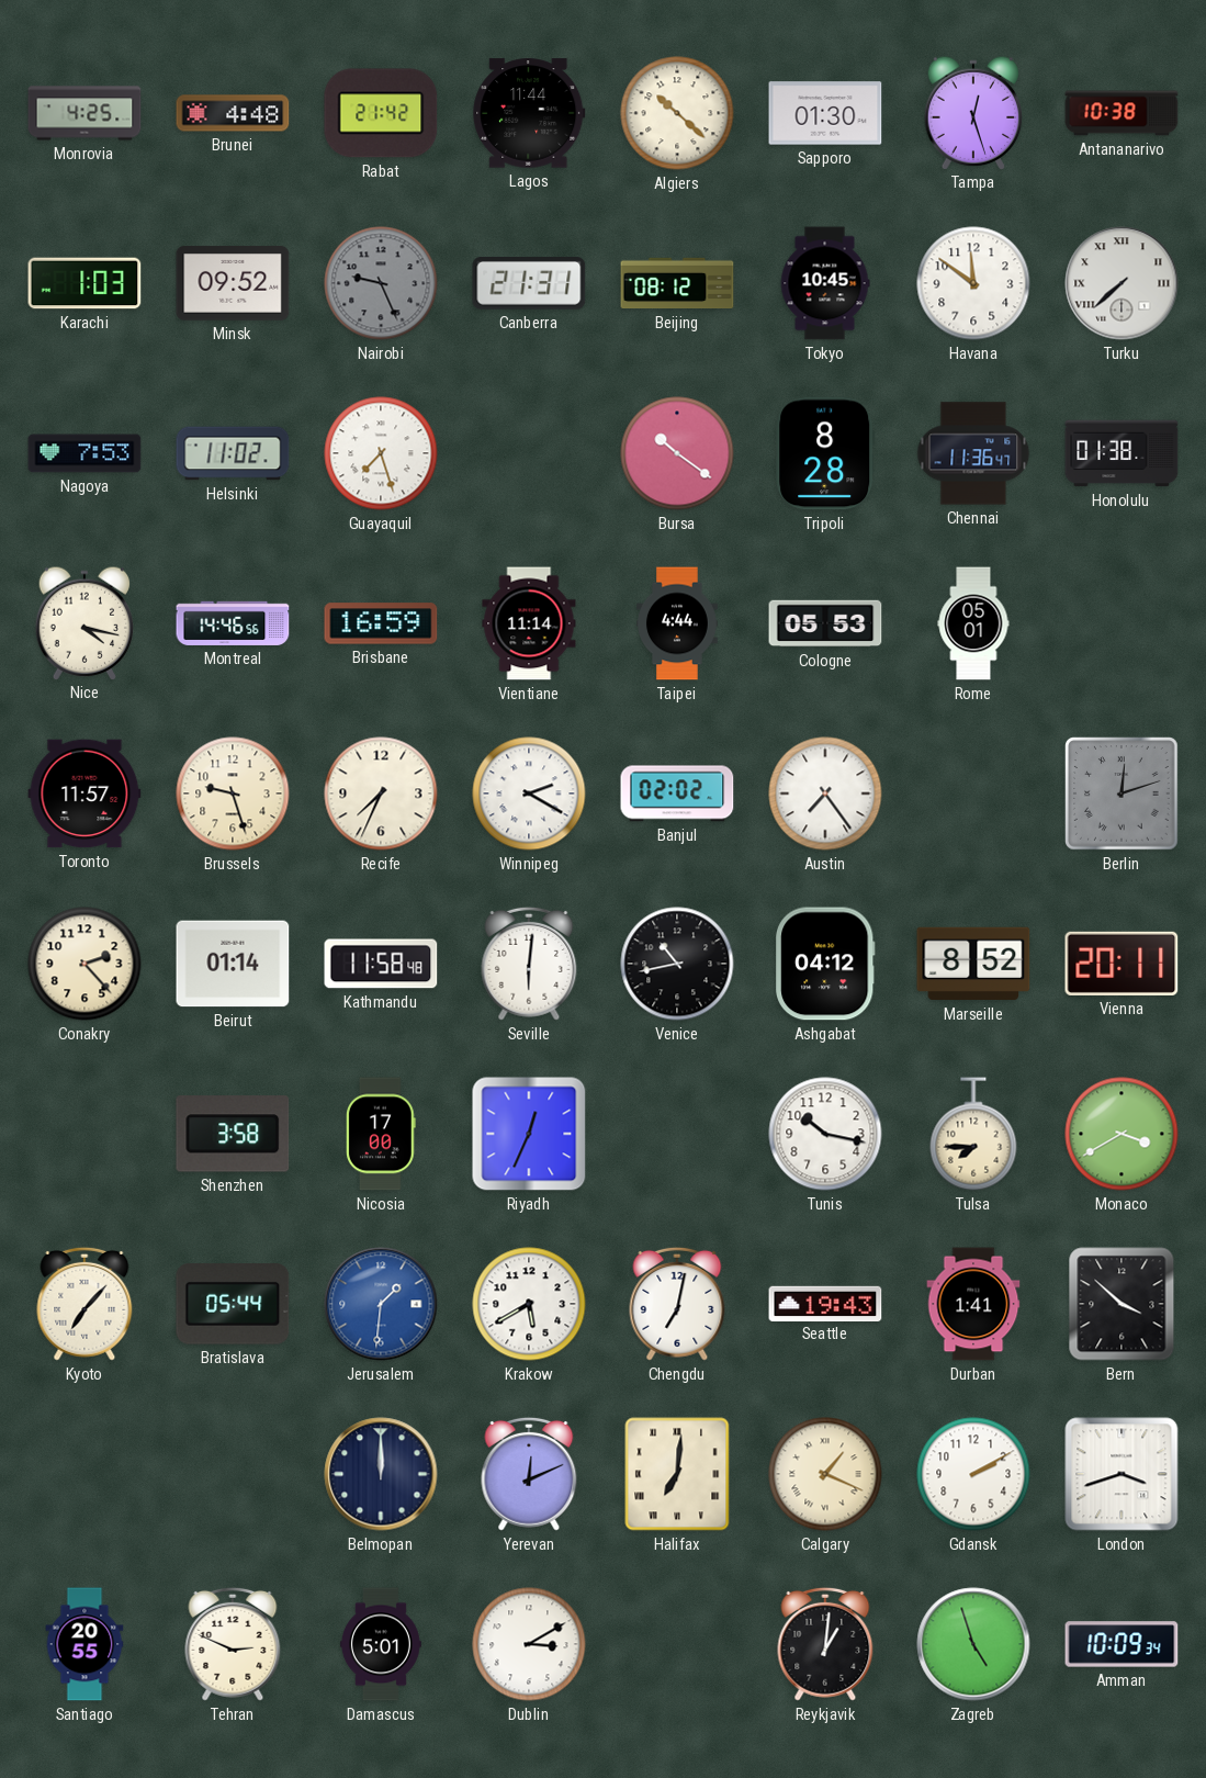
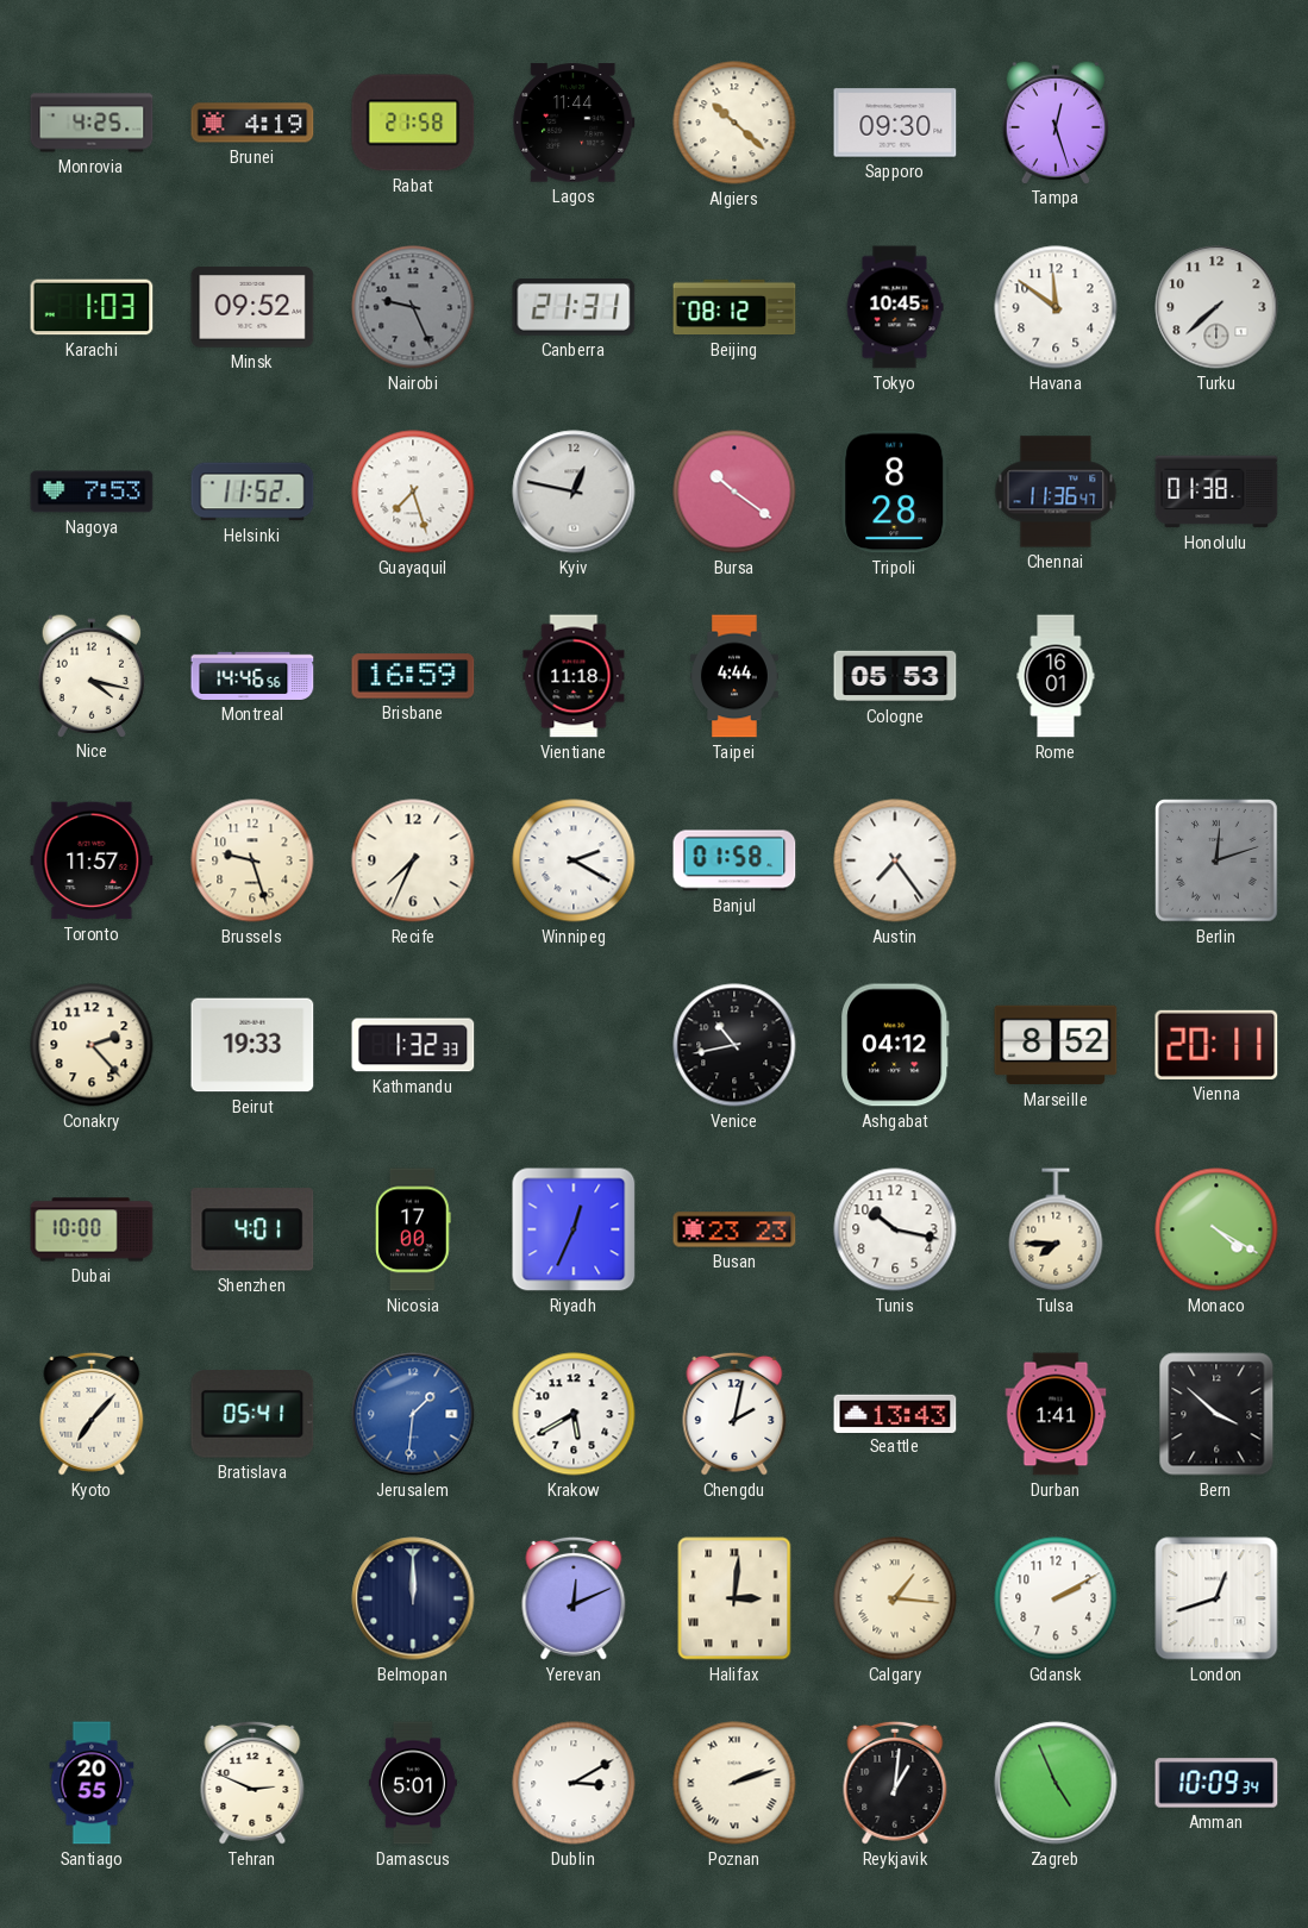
Brunei: 4:48 -> 4:19 (252, 123)
Rabat: 21:42 -> 21:58 (413, 123)
Sapporo: 01:30 -> 09:30 (895, 123)
Antananarivo: 10:38 -> none (1122, 113)
Turku numerals: Roman -> Arabic (1216, 307)
Helsinki: 11:02 -> 11:52 (252, 492)
Kyiv: none -> 12:47 (574, 492)
Vientiane: 11:14 -> 11:18 (574, 676)
Rome: 05:01 -> 16:01 (1056, 676)
Banjul: 02:02 -> 01:58 (734, 860)
Beirut: 01:14 -> 19:33 (252, 1045)
Kathmandu: 11:58 -> 1:32 (413, 1045)
Seville: 6:01 -> none (529, 964)
Dubai: none -> 10:00 (92, 1229)
Shenzhen: 3:58 -> 4:01 (252, 1229)
Busan: none -> 23:23 (734, 1229)
Monaco: 3:40 -> 4:20 (1216, 1229)
Bratislava: 05:44 -> 05:41 (252, 1414)
Chengdu: 7:02 -> 2:02 (734, 1414)
Seattle: 19:43 -> 13:43 (895, 1413)
Halifax: 7:01 -> 3:01 (734, 1598)
Calgary: 1:19 -> 1:16 (895, 1598)
London: 3:42 -> 12:42 (1216, 1598)
Poznan: none -> 2:12 (734, 1783)
Zagreb: 4:57 -> 4:56 (1056, 1783)
